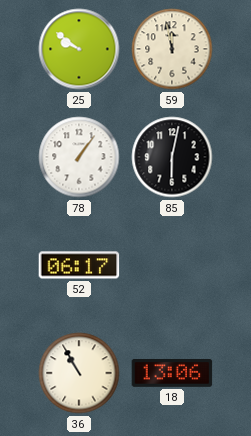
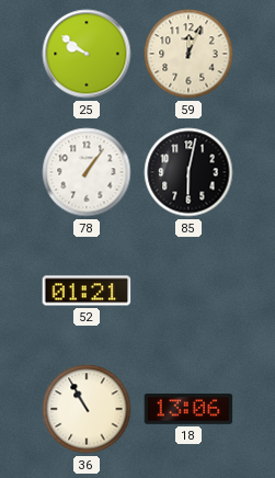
59: 11:58 -> 12:04 (188, 54)
52: 06:17 -> 01:21 (87, 291)
